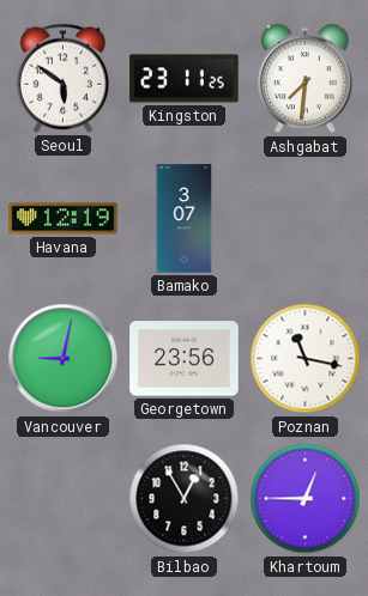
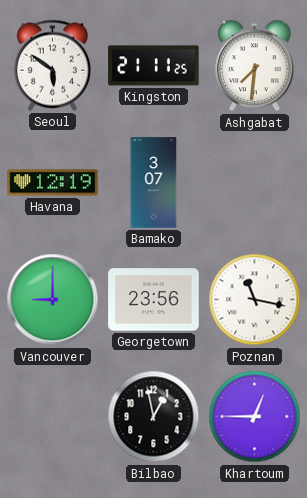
Kingston: 23:11 -> 21:11 (154, 66)
Vancouver: 9:02 -> 9:00 (53, 300)
Bilbao: 12:55 -> 12:58 (154, 417)
